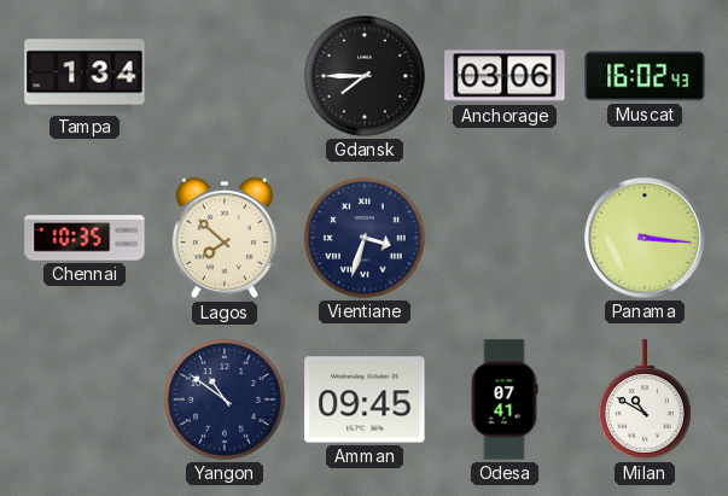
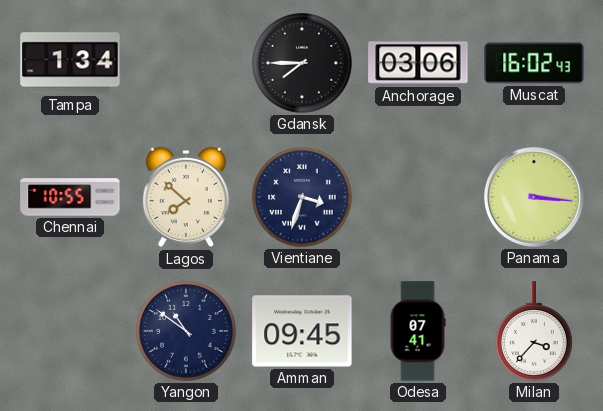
Chennai: 10:35 -> 10:55 (70, 197)
Milan: 10:50 -> 3:37 (534, 331)
